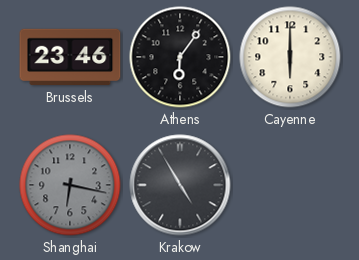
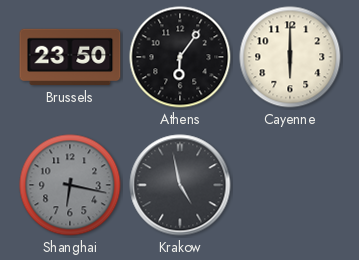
Brussels: 23:46 -> 23:50 (70, 57)
Krakow: 4:55 -> 4:58 (180, 185)
